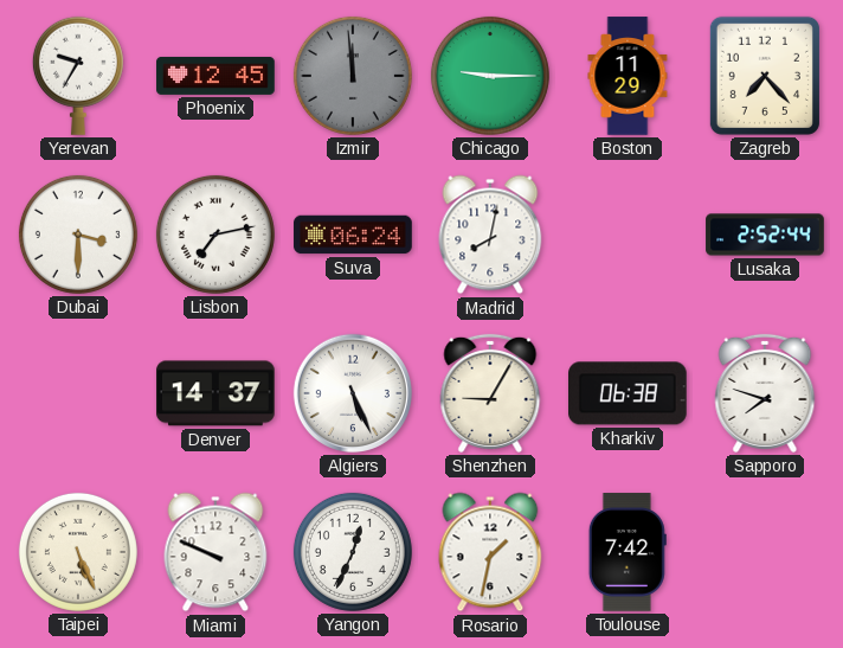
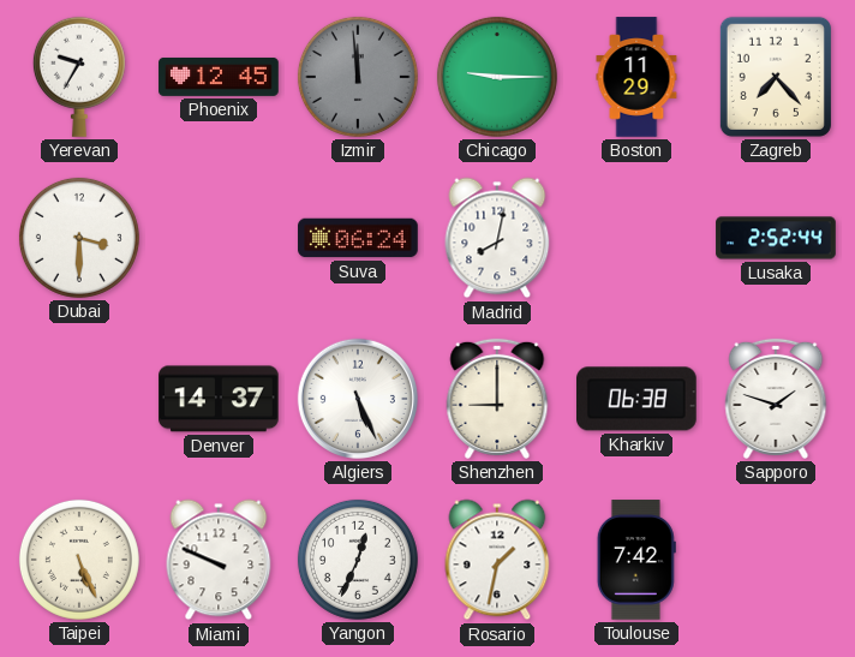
Lisbon: 7:13 -> none (215, 235)
Shenzhen: 9:05 -> 9:00 (497, 399)
Sapporo: 7:48 -> 1:48 (776, 399)
